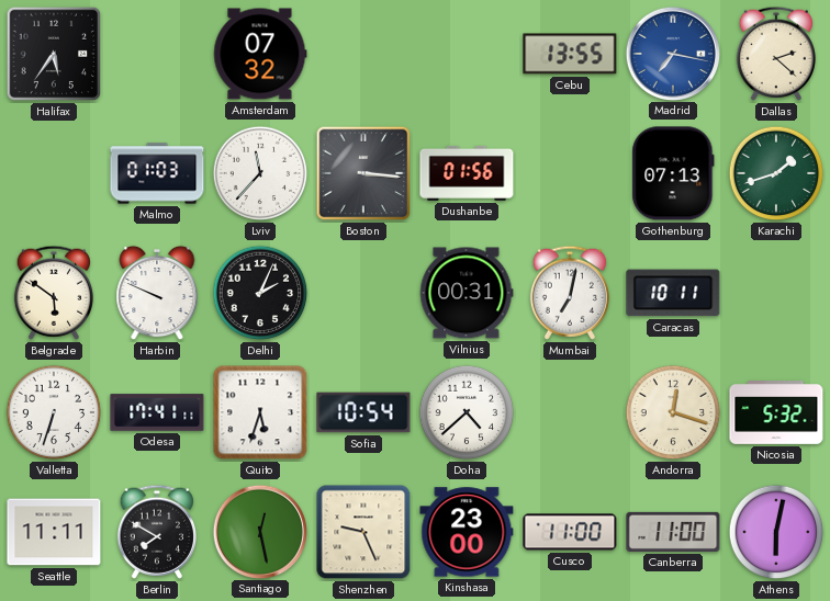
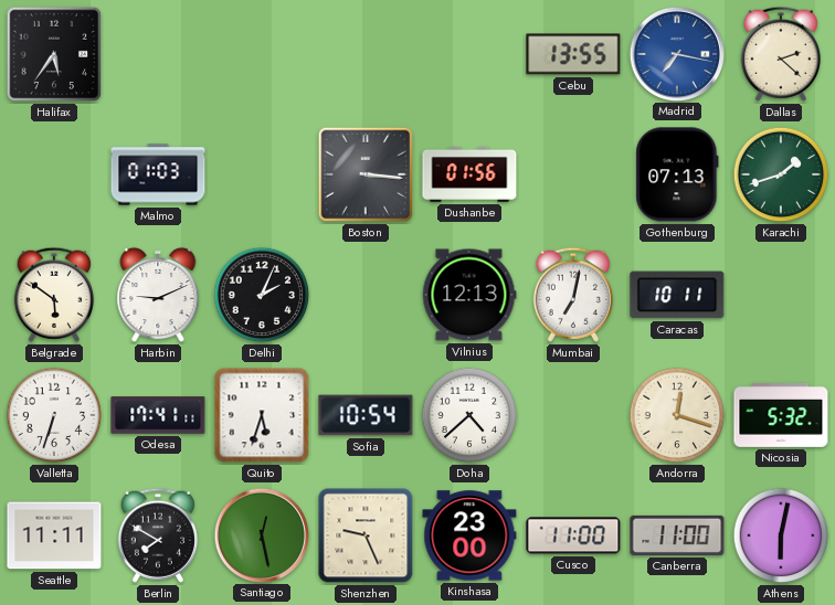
Amsterdam: 07:32 -> none (260, 54)
Lviv: 11:37 -> none (260, 173)
Harbin: 9:49 -> 9:11 (158, 295)
Vilnius: 00:31 -> 12:13 (469, 295)
